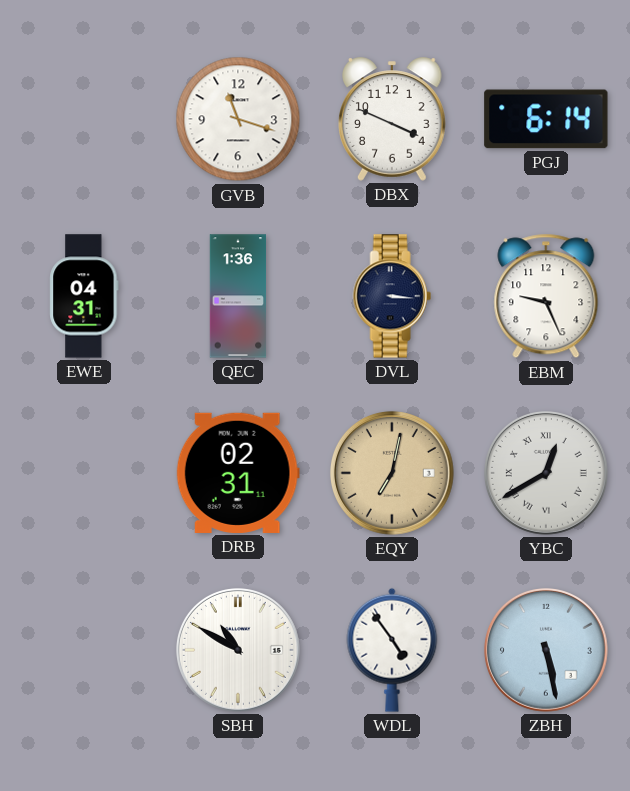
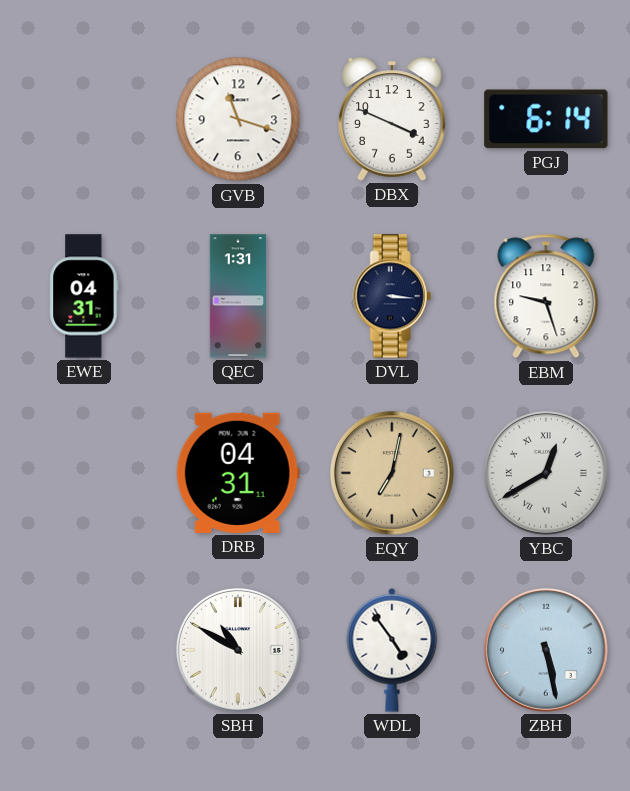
QEC: 1:36 -> 1:31 (238, 296)
EBM: 9:26 -> 9:27 (546, 296)
DRB: 02:31 -> 04:31 (238, 473)
